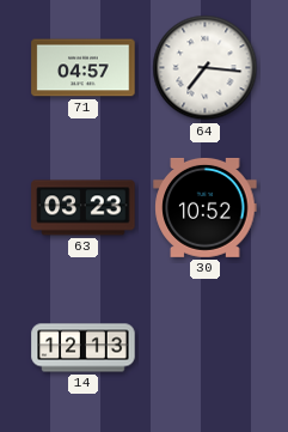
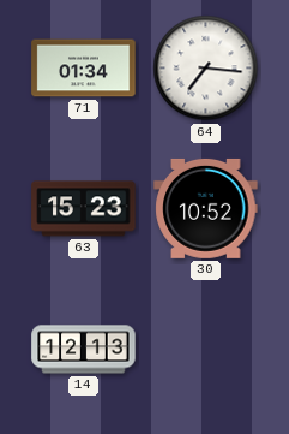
71: 04:57 -> 01:34 (84, 69)
63: 03:23 -> 15:23 (84, 209)
